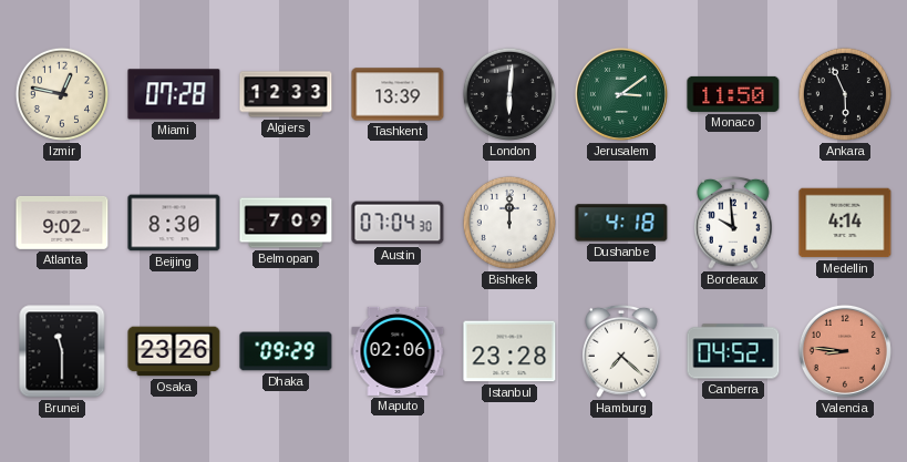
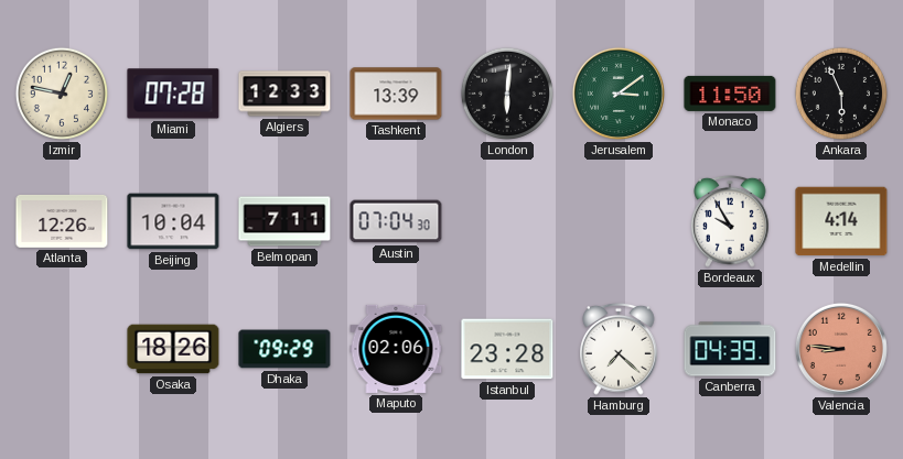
Atlanta: 9:02 -> 12:26 (62, 221)
Beijing: 8:30 -> 10:04 (173, 221)
Belmopan: 7:09 -> 7:11 (284, 221)
Bishkek: 12:00 -> none (509, 223)
Dushanbe: 4:18 -> none (621, 223)
Bordeaux: 9:59 -> 9:55 (731, 221)
Brunei: 11:30 -> none (62, 351)
Osaka: 23:26 -> 18:26 (173, 349)
Canberra: 04:52 -> 04:39 (730, 349)
